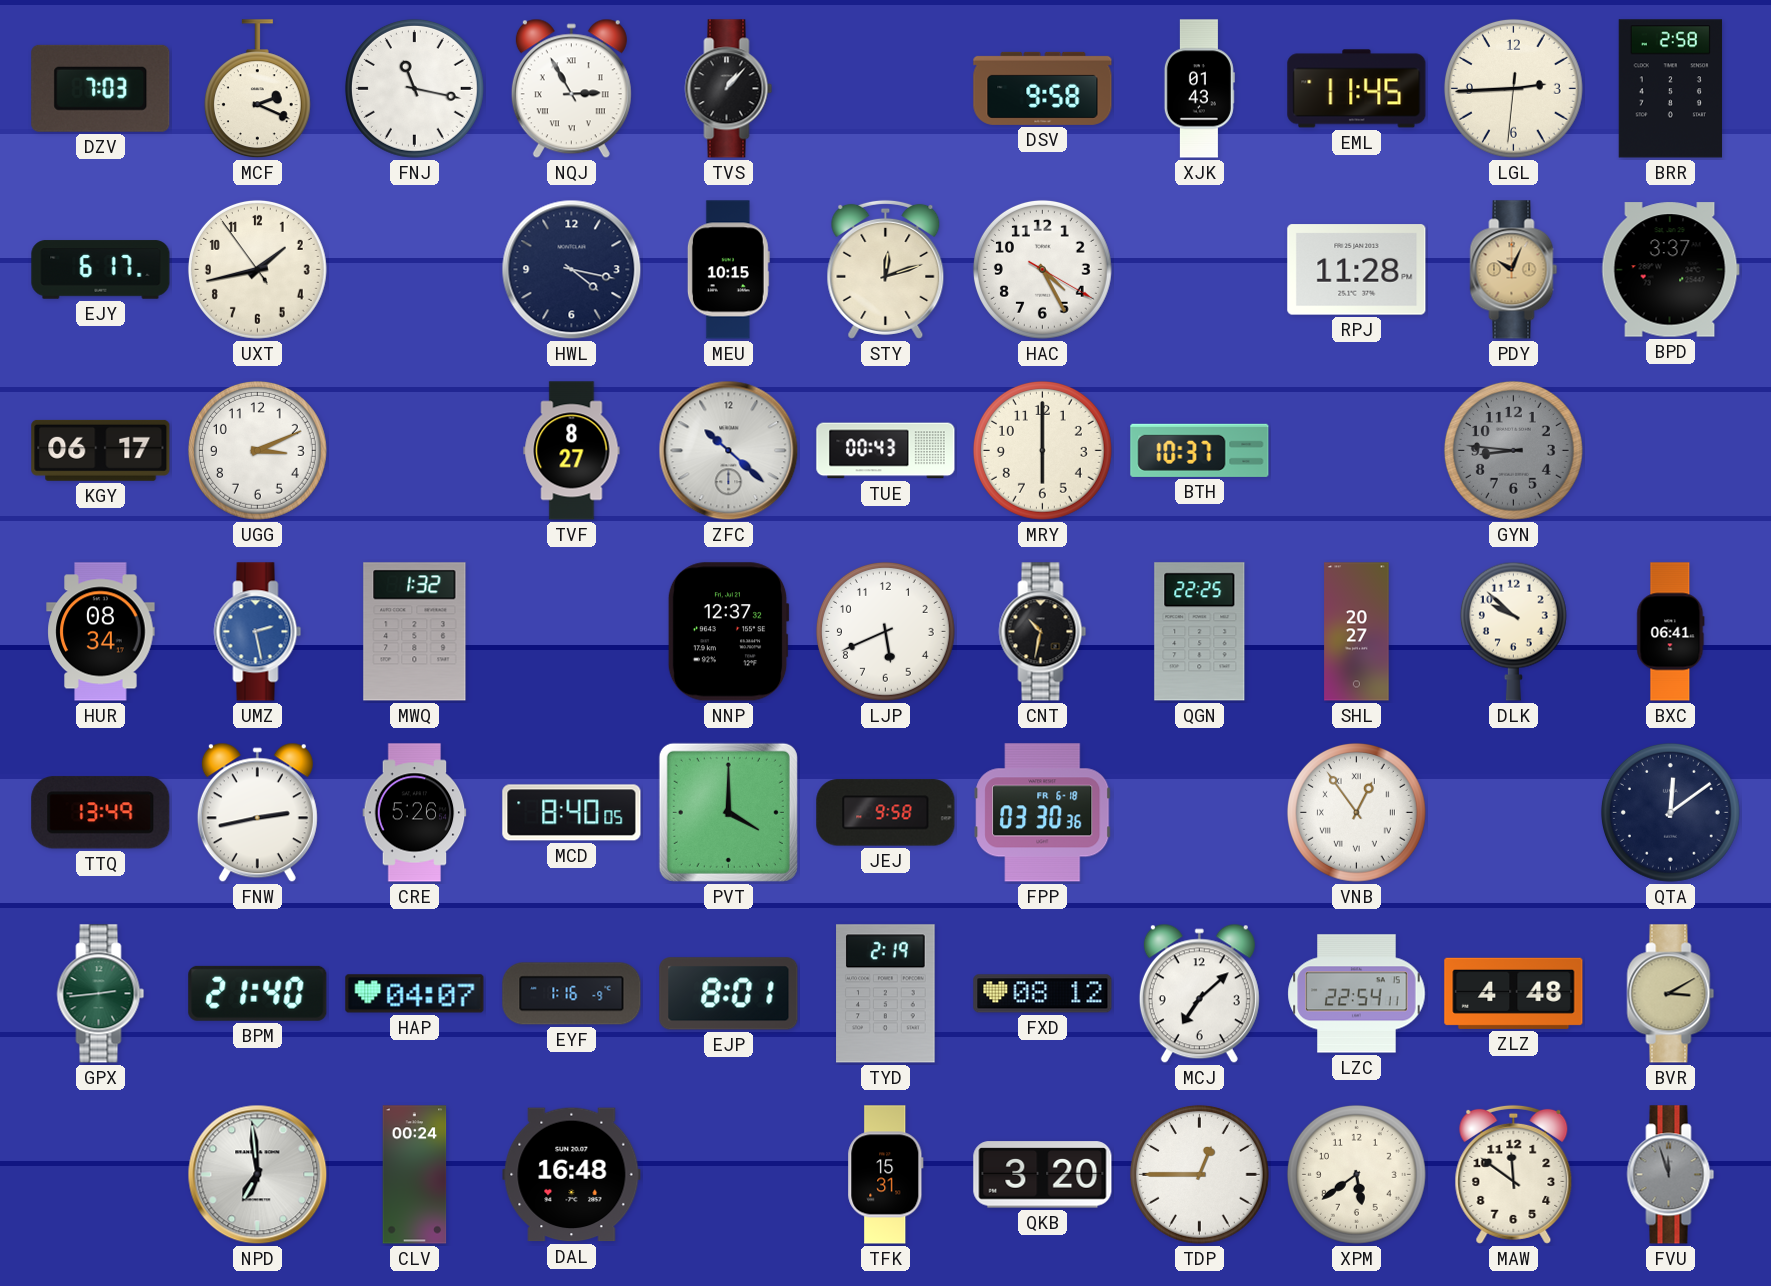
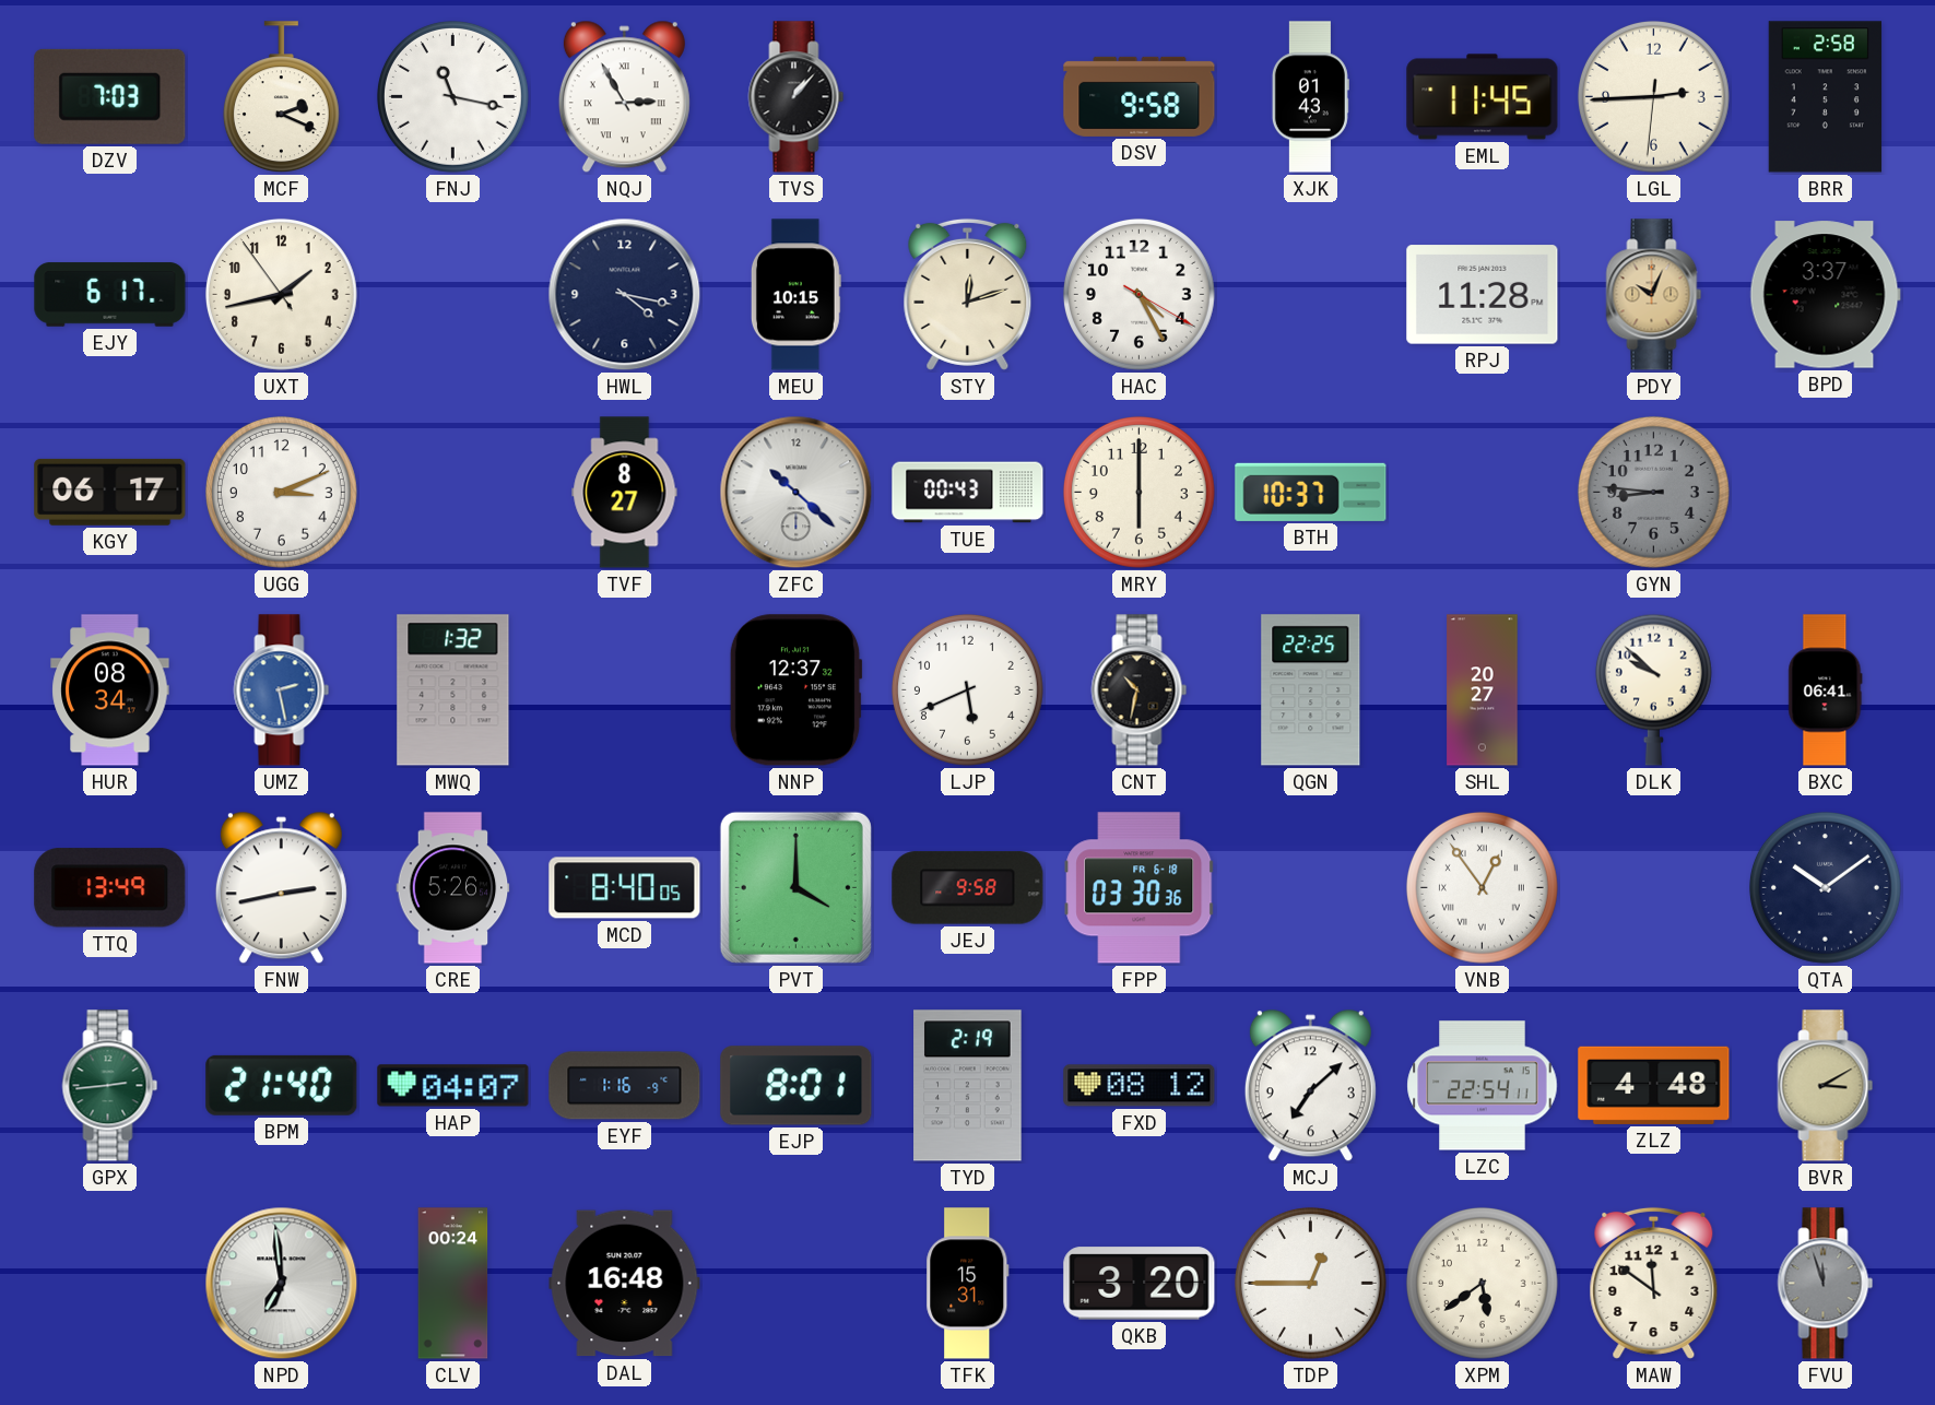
QTA: 12:09 -> 10:09 (1825, 887)
